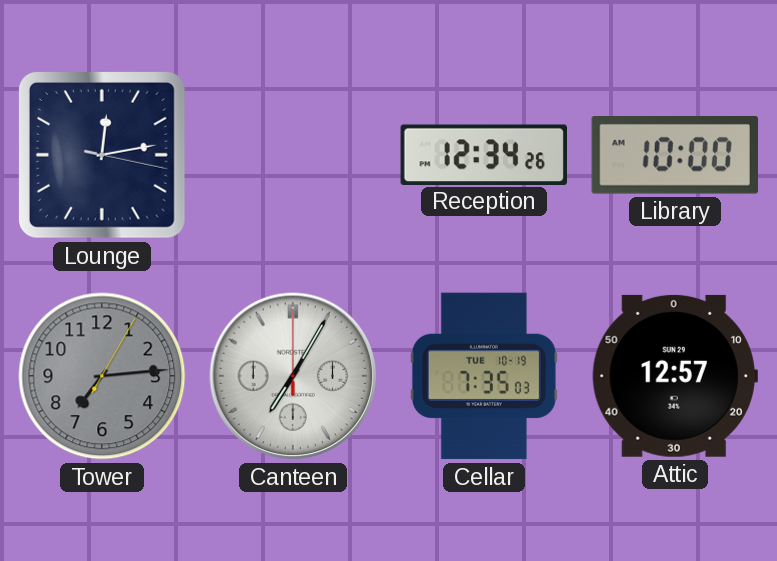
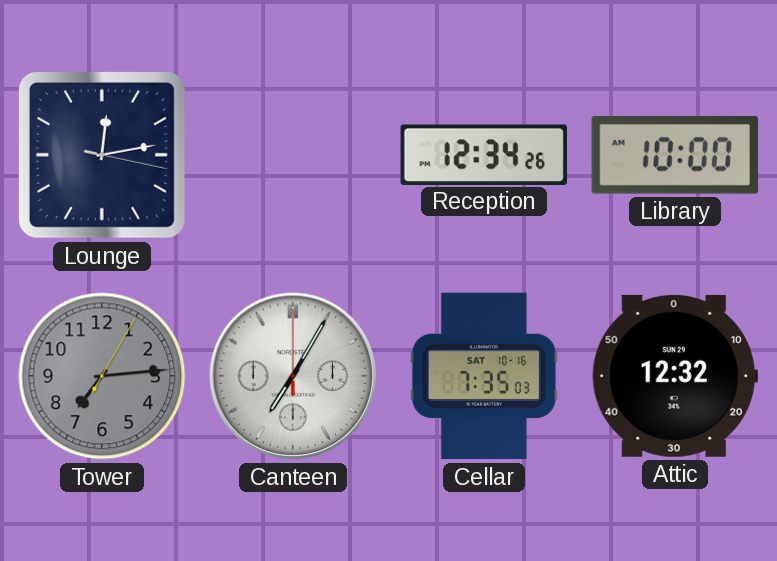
Cellar date: TUE 10-19 -> SAT 10-16 (484, 376)
Attic: 12:57 -> 12:32 (674, 376)
